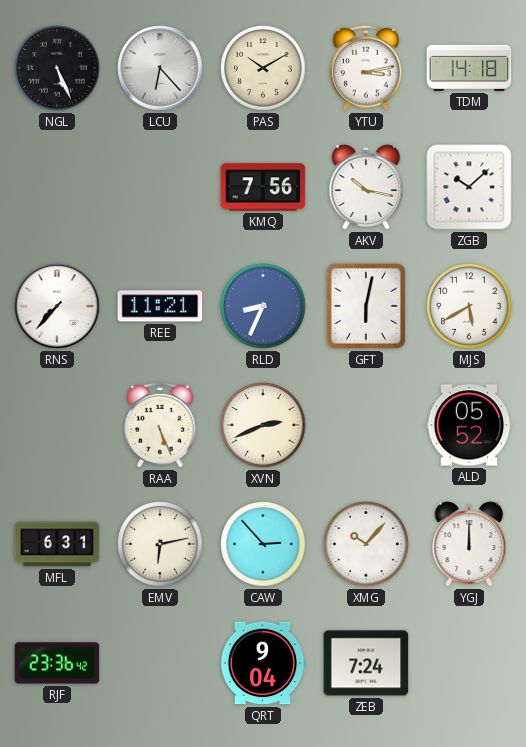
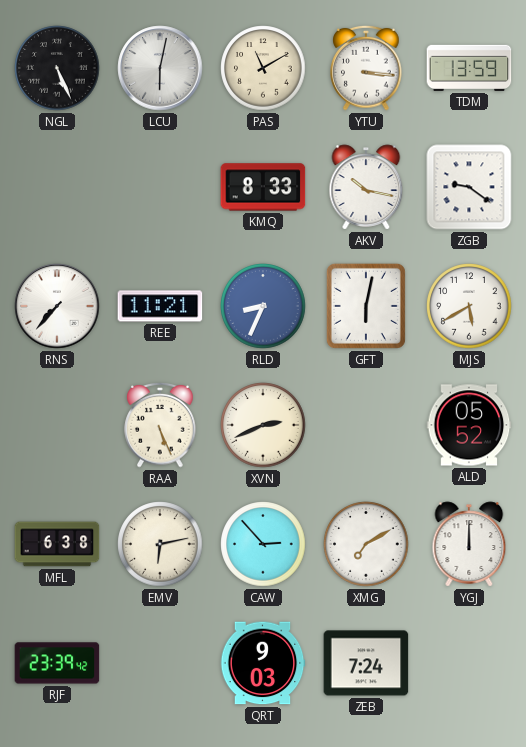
LCU: 6:23 -> 6:02 (160, 68)
PAS: 10:10 -> 11:10 (263, 68)
YTU: 3:13 -> 3:16 (366, 68)
TDM: 14:18 -> 13:59 (469, 68)
KMQ: 7:56 -> 8:33 (263, 187)
ZGB: 10:08 -> 9:21 (469, 187)
MFL: 6:31 -> 6:38 (57, 544)
XMG: 10:07 -> 7:10 (366, 544)
RJF: 23:36 -> 23:39 (57, 663)
QRT: 9:04 -> 9:03 (263, 663)
